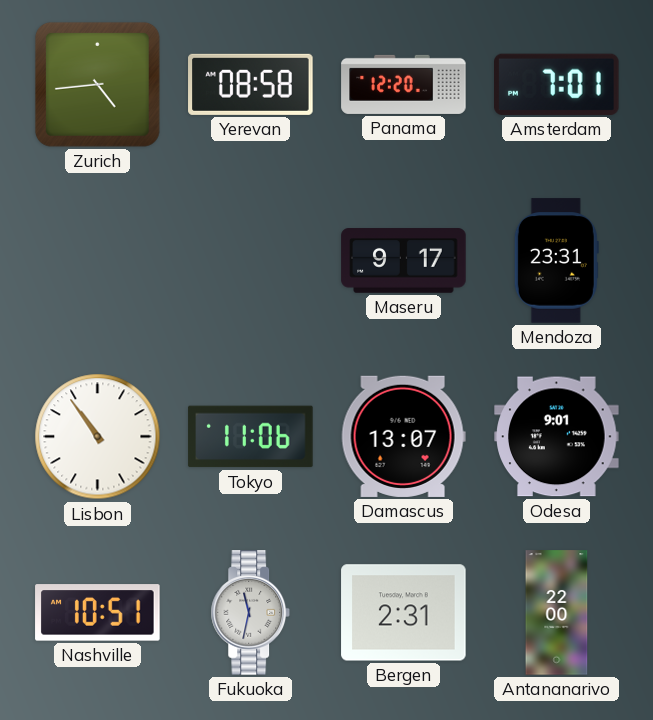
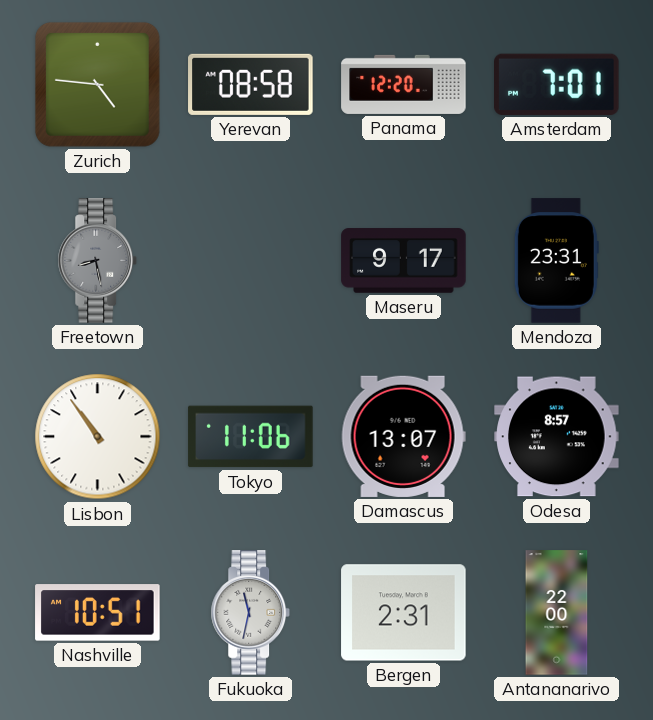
Zurich: 4:44 -> 4:46 (97, 84)
Freetown: none -> 8:28 (98, 261)
Odesa: 9:01 -> 8:57 (557, 437)
